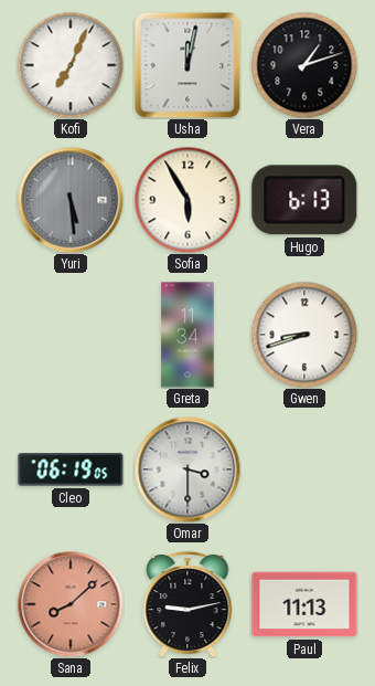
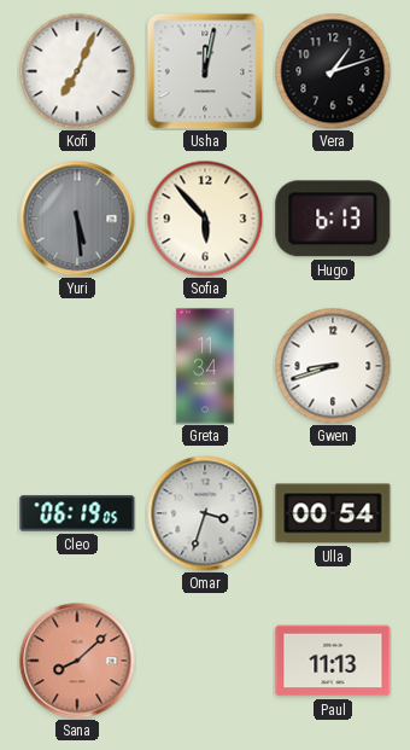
Sofia: 5:55 -> 5:53 (205, 219)
Omar: 3:30 -> 3:33 (205, 513)
Ulla: none -> 00:54 (333, 513)
Felix: 9:13 -> none (187, 604)
